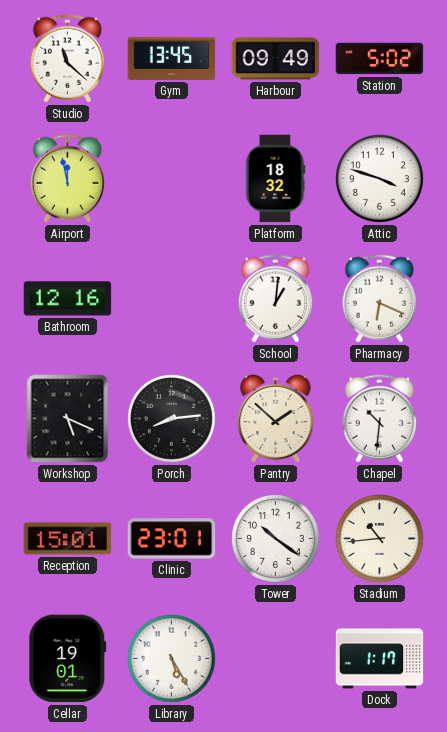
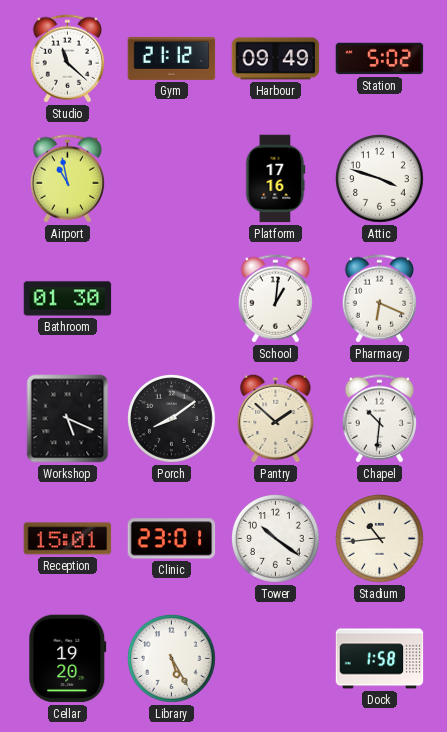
Gym: 13:45 -> 21:12 (172, 58)
Airport: 11:58 -> 10:58 (67, 179)
Platform: 18:32 -> 17:16 (275, 179)
Bathroom: 12:16 -> 01:30 (68, 299)
Porch: 8:14 -> 8:09 (172, 419)
Cellar: 19:01 -> 19:20 (68, 659)
Dock: 1:17 -> 1:58 (380, 659)
